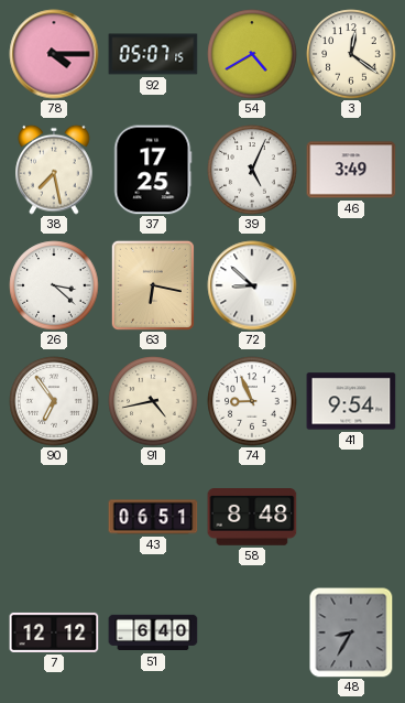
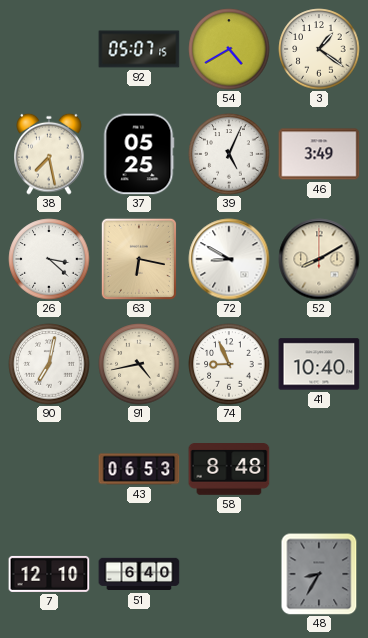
78: 4:15 -> none (54, 54)
3: 12:21 -> 1:21 (319, 49)
37: 17:25 -> 05:25 (139, 154)
72: 8:52 -> 8:50 (229, 259)
52: none -> 8:10 (319, 259)
90: 6:54 -> 7:02 (49, 364)
41: 9:54 -> 10:40 (319, 364)
43: 06:51 -> 06:53 (139, 469)
7: 12:12 -> 12:10 (49, 574)
